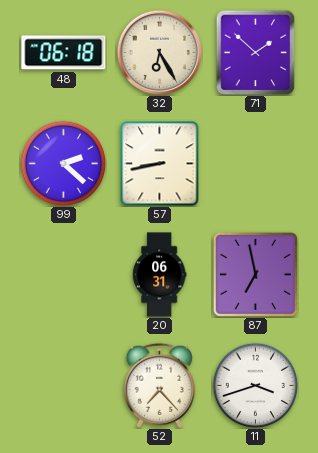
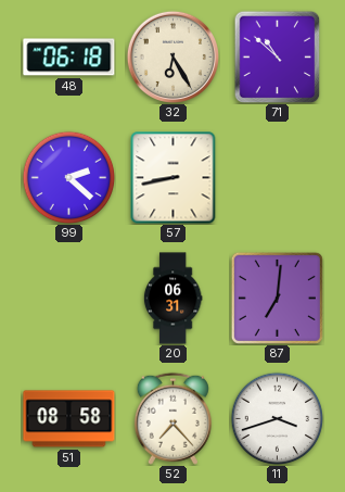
71: 1:52 -> 10:52 (278, 56)
87: 6:58 -> 7:01 (277, 298)
51: none -> 08:58 (69, 419)
